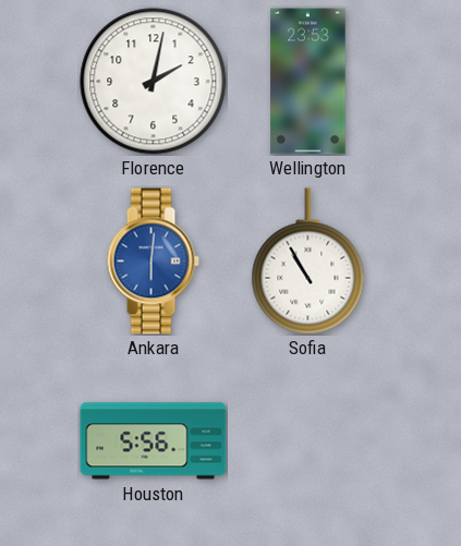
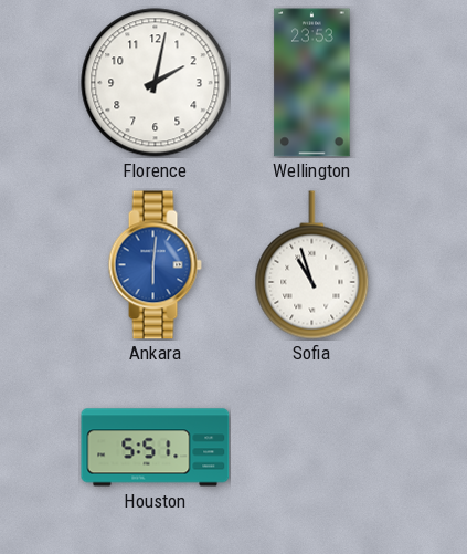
Sofia: 10:55 -> 10:57 (312, 265)
Houston: 5:56 -> 5:51 (156, 448)
